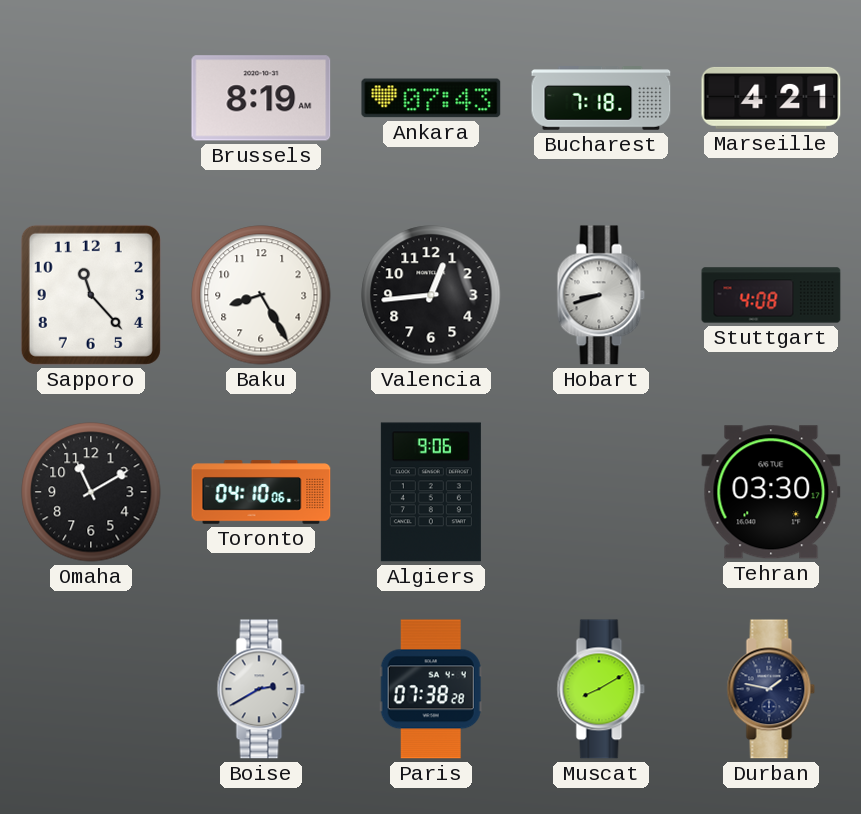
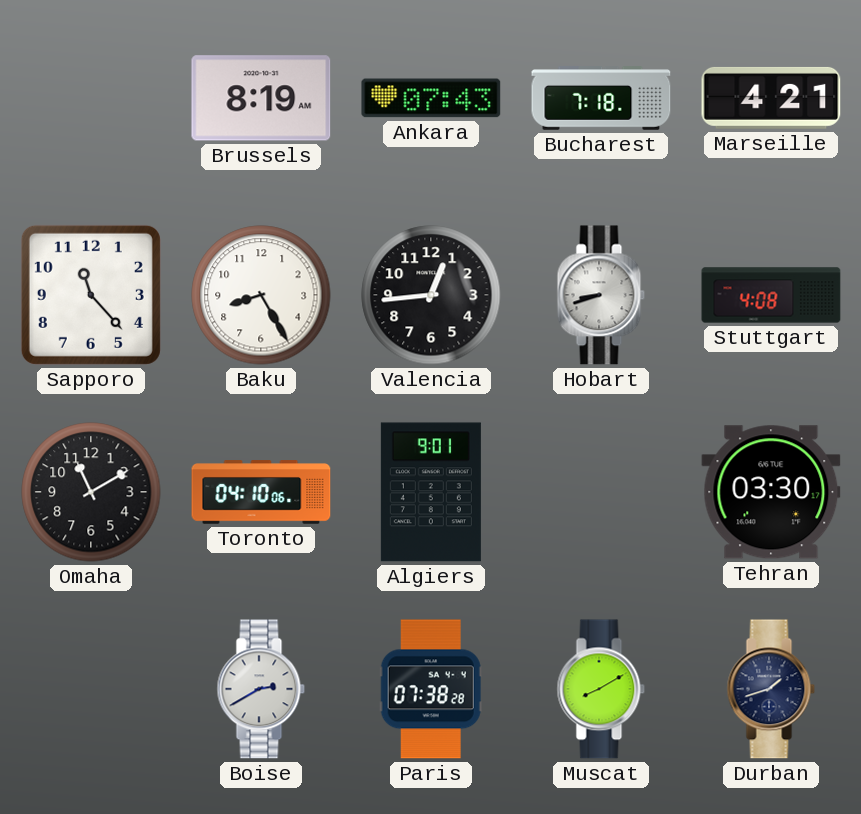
Algiers: 9:06 -> 9:01 (431, 492)
Durban: 1:47 -> 1:42 (771, 689)
